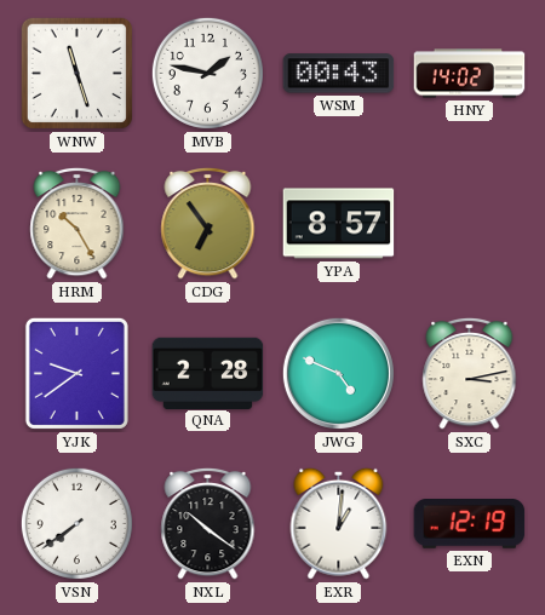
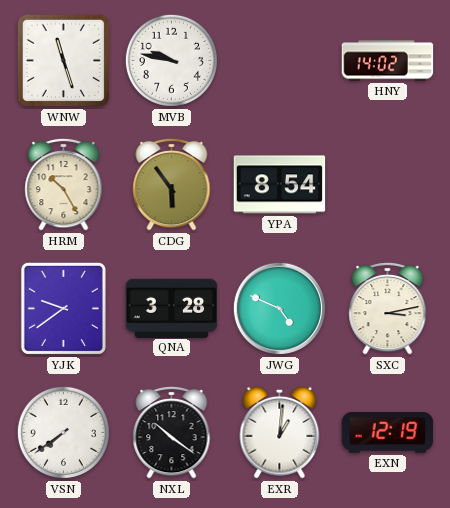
MVB: 1:47 -> 9:47 (171, 60)
WSM: 00:43 -> none (339, 74)
CDG: 6:54 -> 5:54 (172, 184)
YPA: 8:57 -> 8:54 (280, 185)
QNA: 2:28 -> 3:28 (172, 308)
